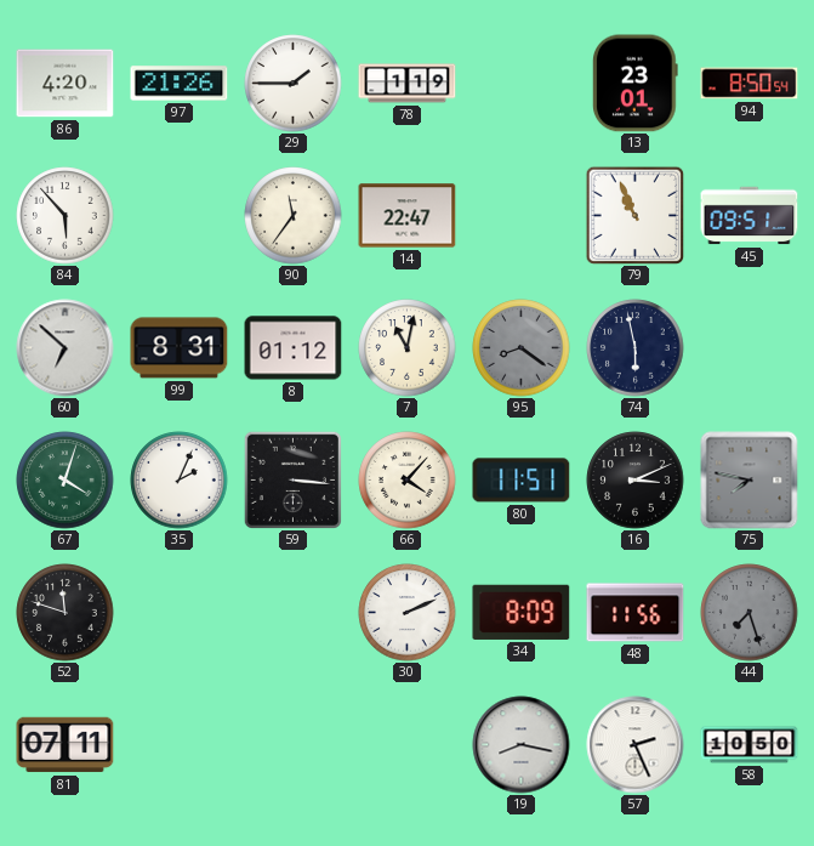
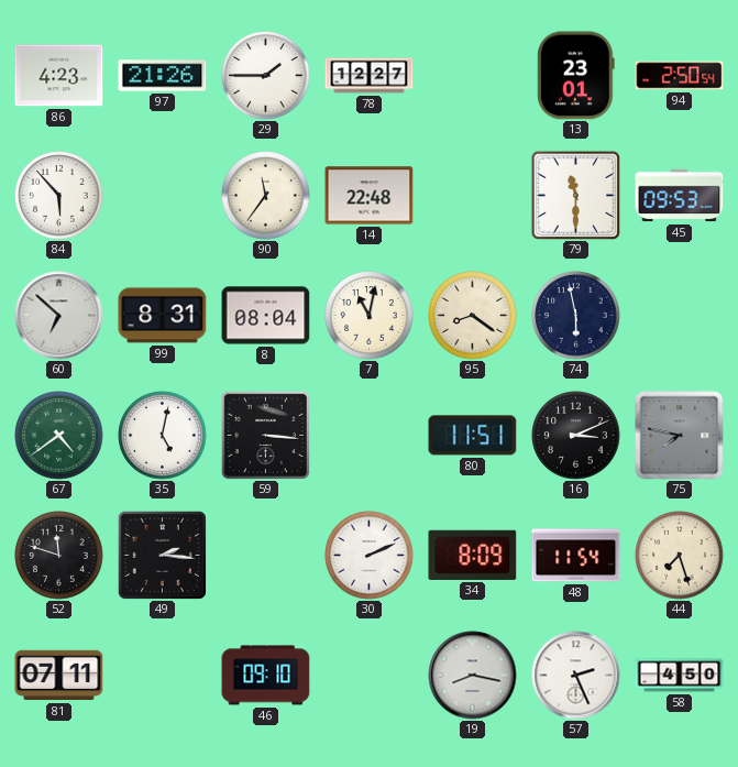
86: 4:20 -> 4:23 (59, 76)
78: 1:19 -> 12:27 (370, 76)
94: 8:50 -> 2:50 (680, 76)
14: 22:47 -> 22:48 (370, 196)
79: 10:56 -> 11:30 (575, 195)
45: 09:51 -> 09:53 (680, 196)
8: 01:12 -> 08:04 (266, 316)
95 dial: grey -> cream (473, 316)
67: 4:03 -> 4:39 (59, 436)
35: 2:04 -> 5:02 (163, 436)
66: 4:07 -> none (408, 481)
49: none -> 2:16 (162, 555)
48: 11:56 -> 11:54 (576, 556)
44 dial: grey -> cream (680, 556)
46: none -> 09:10 (266, 676)
58: 10:50 -> 4:50 (680, 676)
